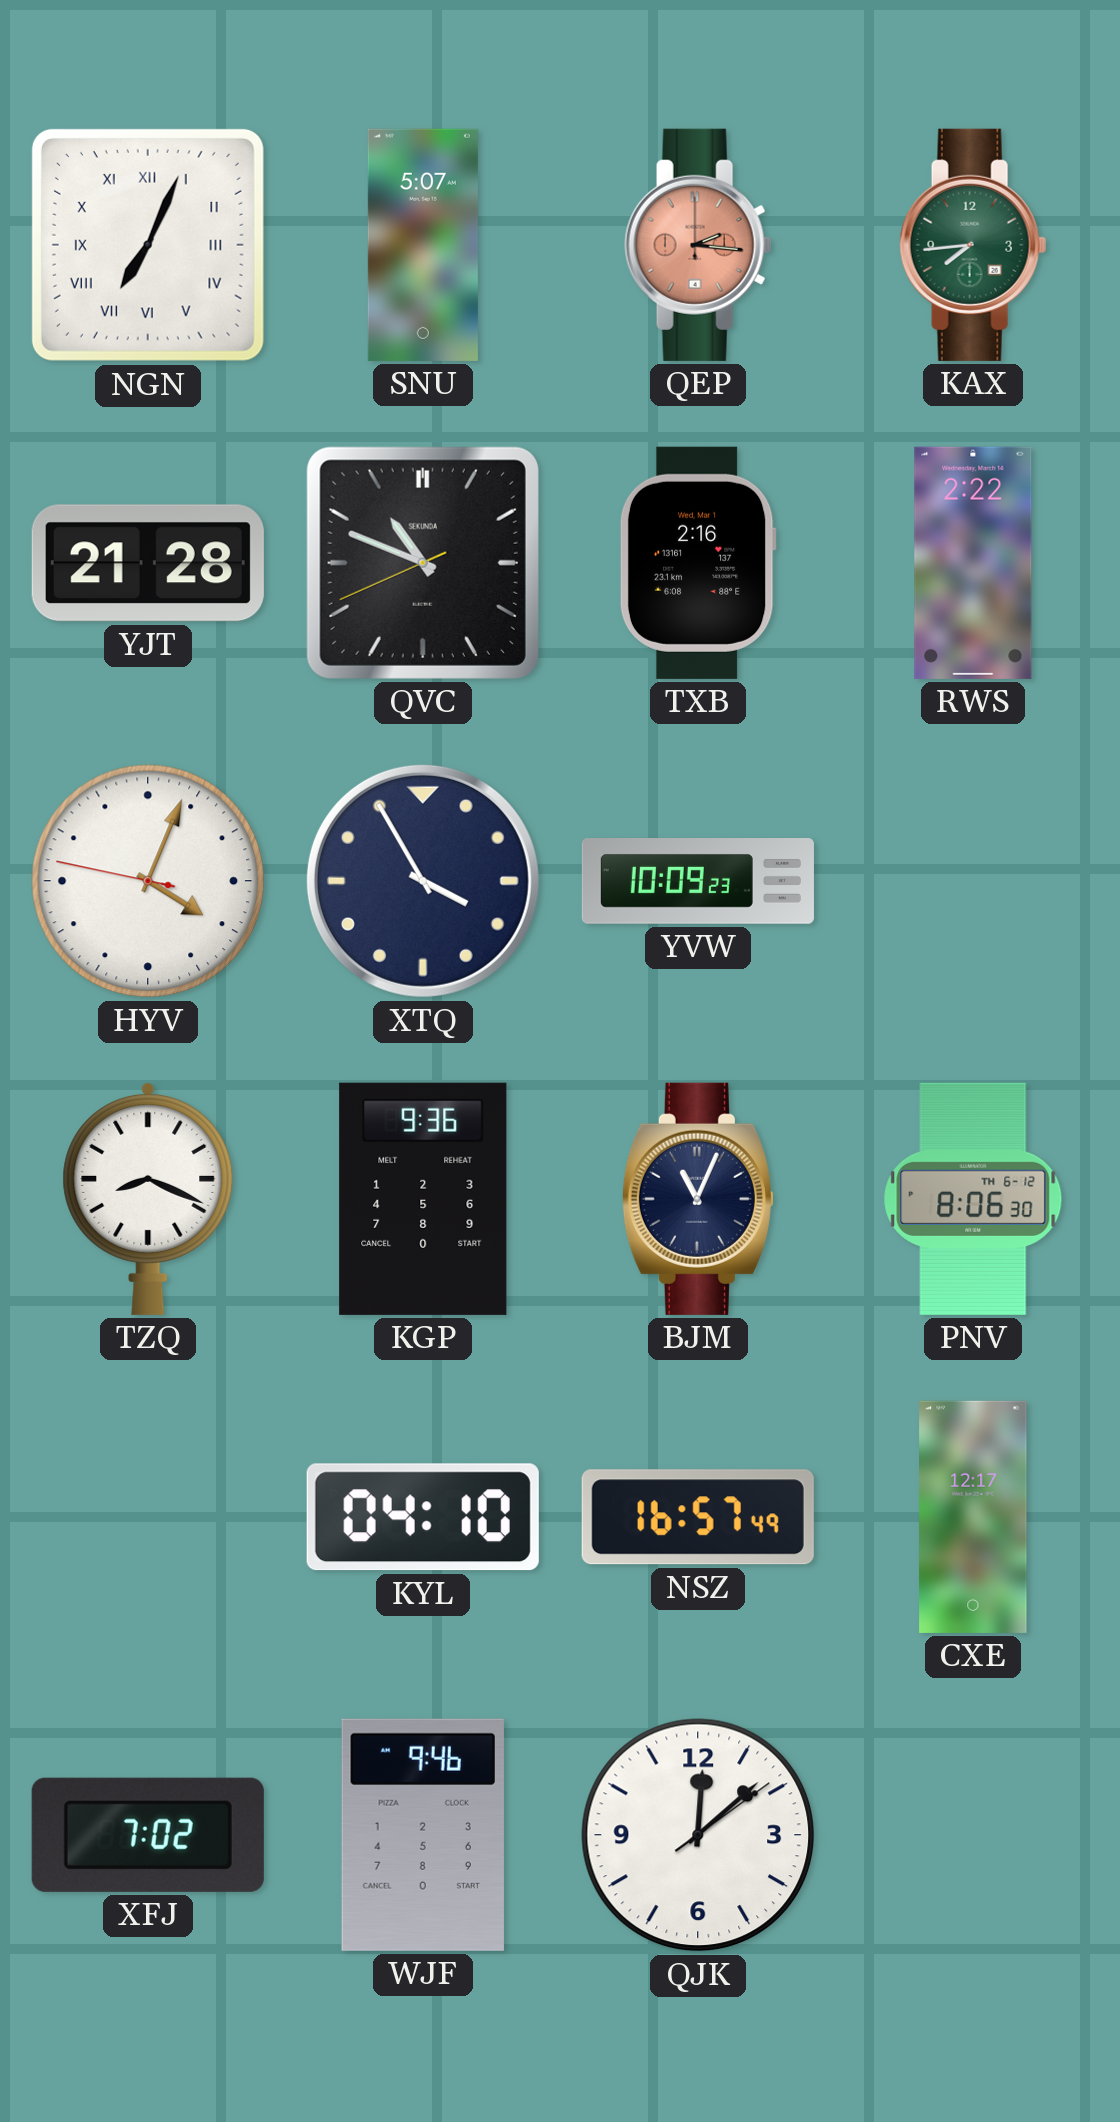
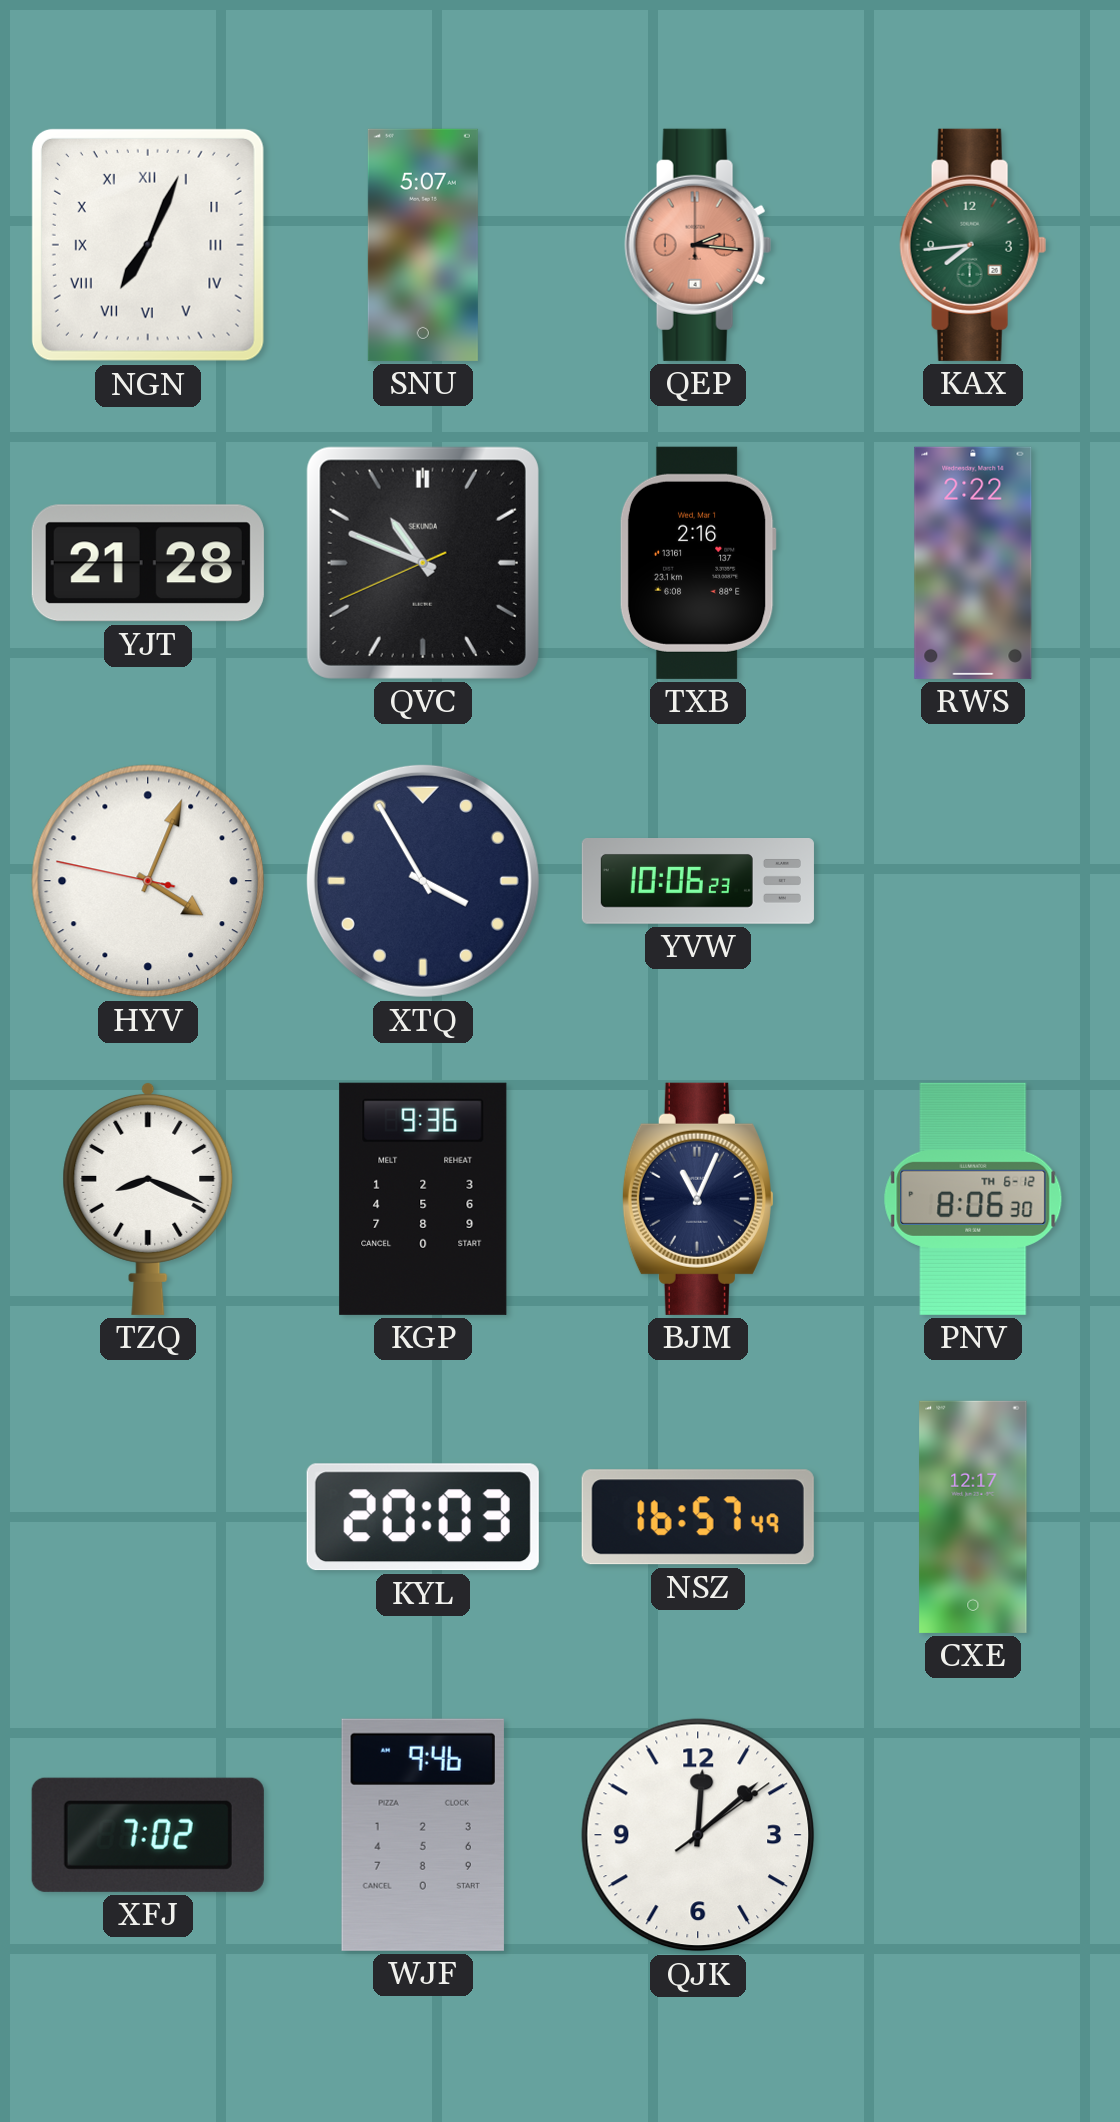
YVW: 10:09 -> 10:06 (698, 882)
KYL: 04:10 -> 20:03 (423, 1517)
